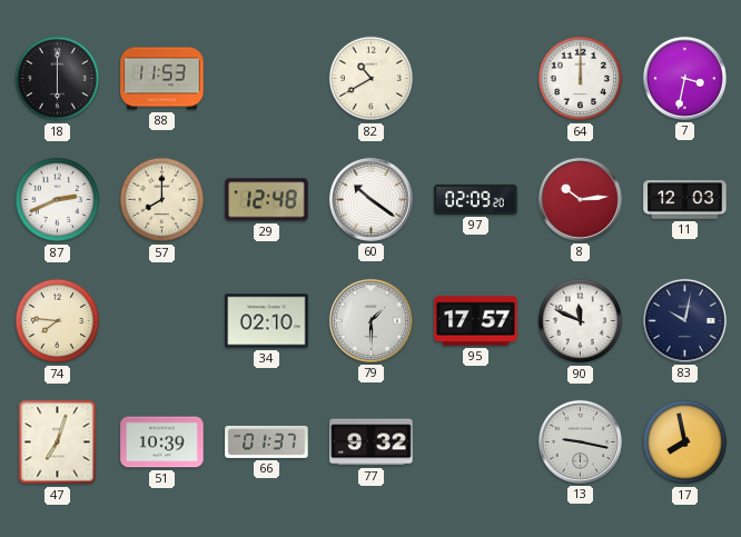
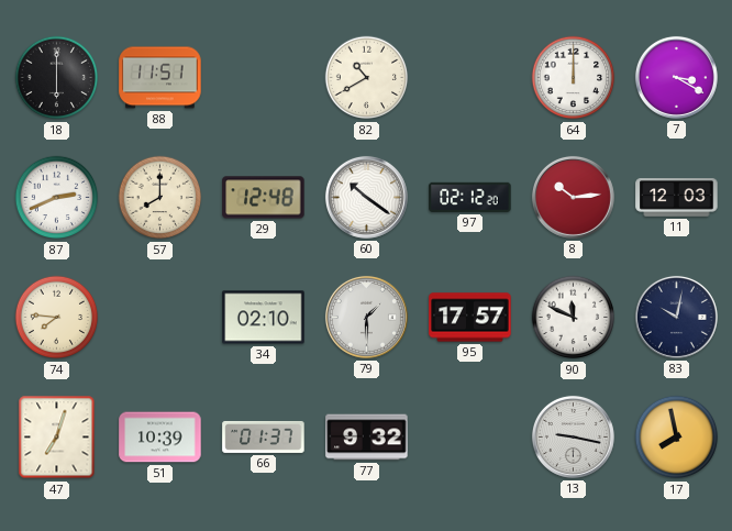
88: 11:53 -> 11:51 (160, 78)
7: 3:32 -> 3:20 (676, 77)
97: 02:09 -> 02:12 (470, 197)
